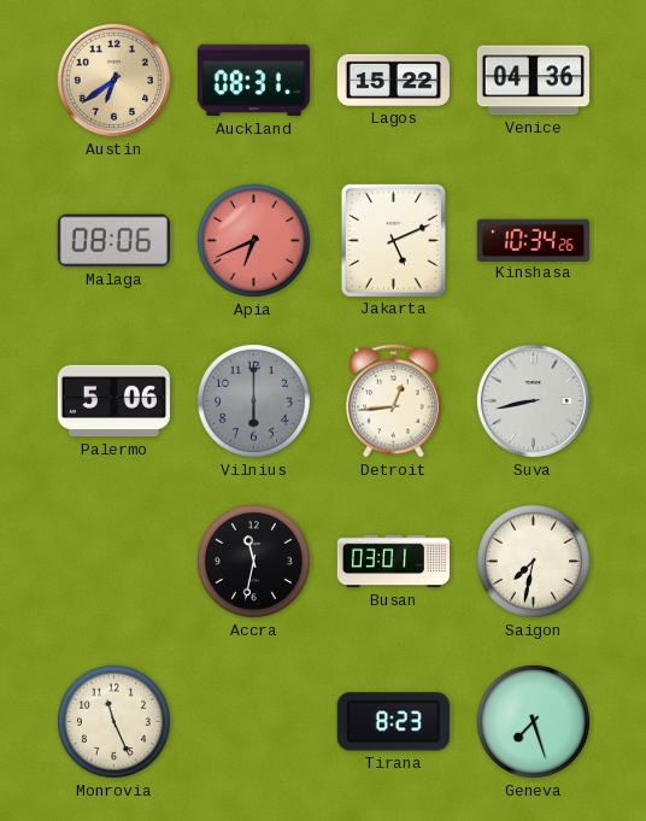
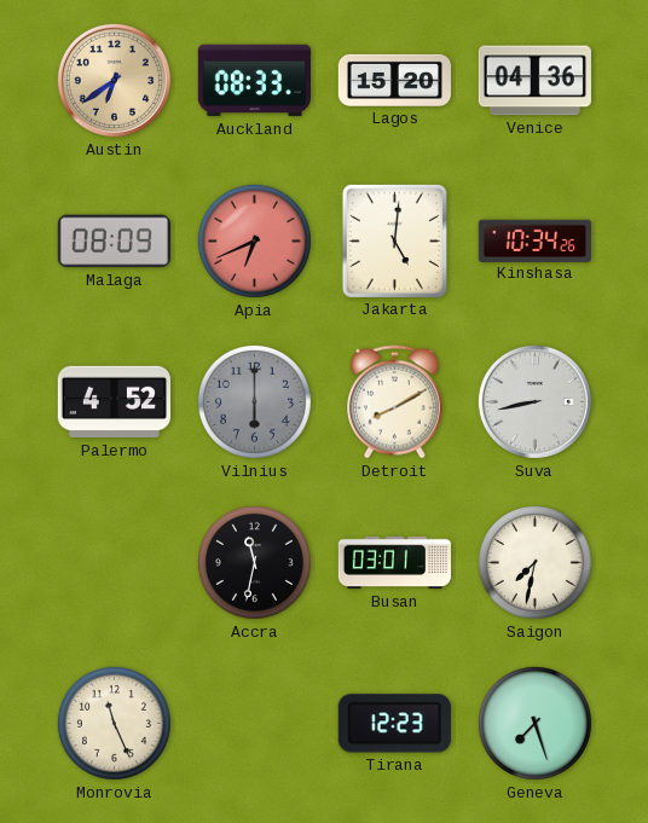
Auckland: 08:31 -> 08:33 (254, 81)
Lagos: 15:22 -> 15:20 (394, 80)
Malaga: 08:06 -> 08:09 (114, 242)
Jakarta: 5:11 -> 5:01 (394, 240)
Palermo: 5:06 -> 4:52 (114, 402)
Detroit: 12:44 -> 8:10 (395, 402)
Tirana: 8:23 -> 12:23 (394, 724)
